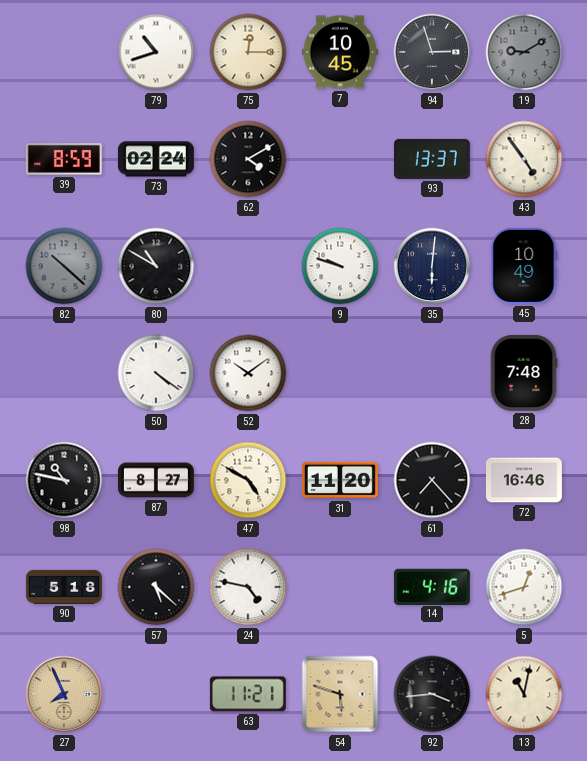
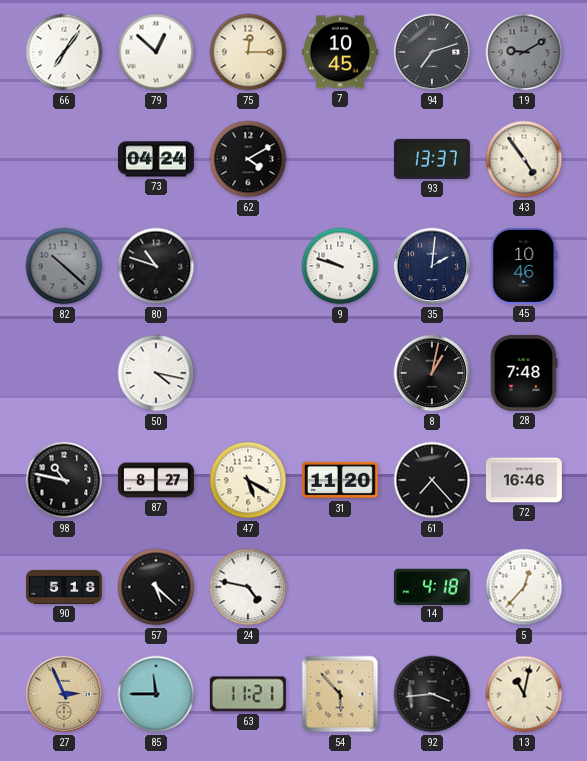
66: none -> 7:06 (64, 52)
79: 10:42 -> 12:52 (156, 52)
94: 2:57 -> 7:12 (432, 52)
39: 8:59 -> none (64, 160)
73: 02:24 -> 04:24 (156, 159)
80: 10:50 -> 10:48 (156, 266)
35: 6:01 -> 2:01 (432, 266)
45: 10:49 -> 10:46 (524, 266)
50: 4:21 -> 4:17 (156, 373)
52: 10:09 -> none (248, 373)
8: none -> 1:02 (432, 373)
47: 4:50 -> 5:20 (248, 480)
14: 4:16 -> 4:18 (432, 586)
5: 12:42 -> 12:37 (524, 587)
27: 7:56 -> 2:56 (64, 694)
85: none -> 11:45 (156, 694)
54: 5:48 -> 5:53 (340, 694)
